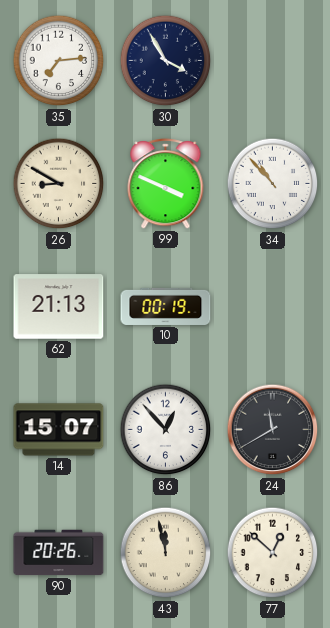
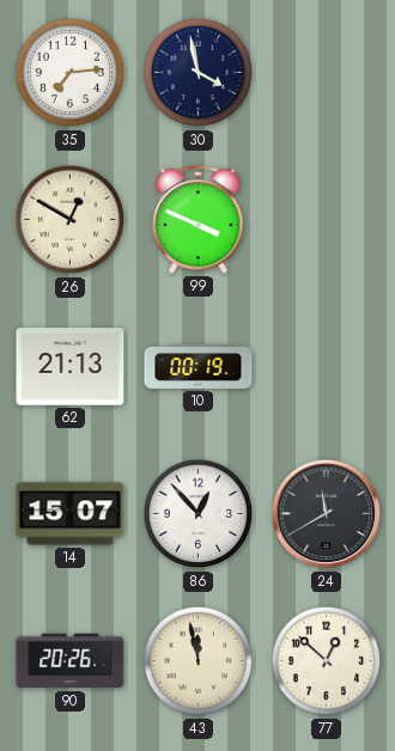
30: 3:55 -> 3:58 (199, 73)
26: 8:50 -> 12:50 (71, 220)
34: 10:53 -> none (273, 184)
